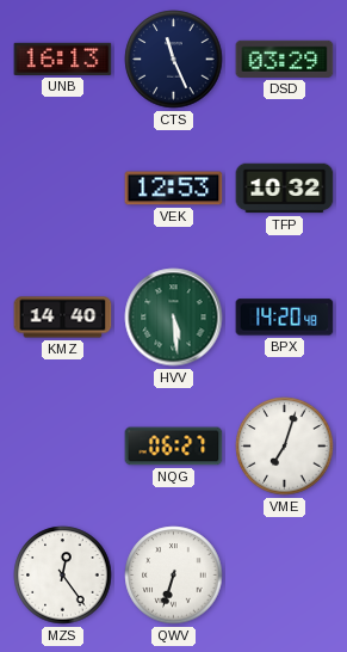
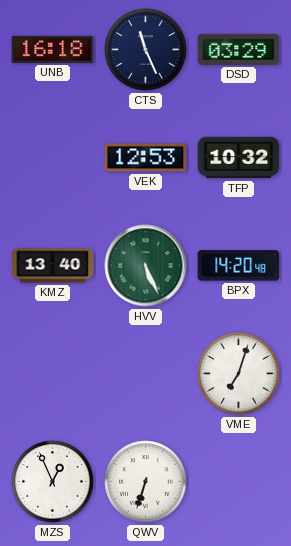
UNB: 16:13 -> 16:18 (53, 49)
KMZ: 14:40 -> 13:40 (53, 266)
HVV: 5:29 -> 5:26 (146, 266)
NQG: 06:27 -> none (174, 447)
MZS: 12:24 -> 12:56 (53, 482)
